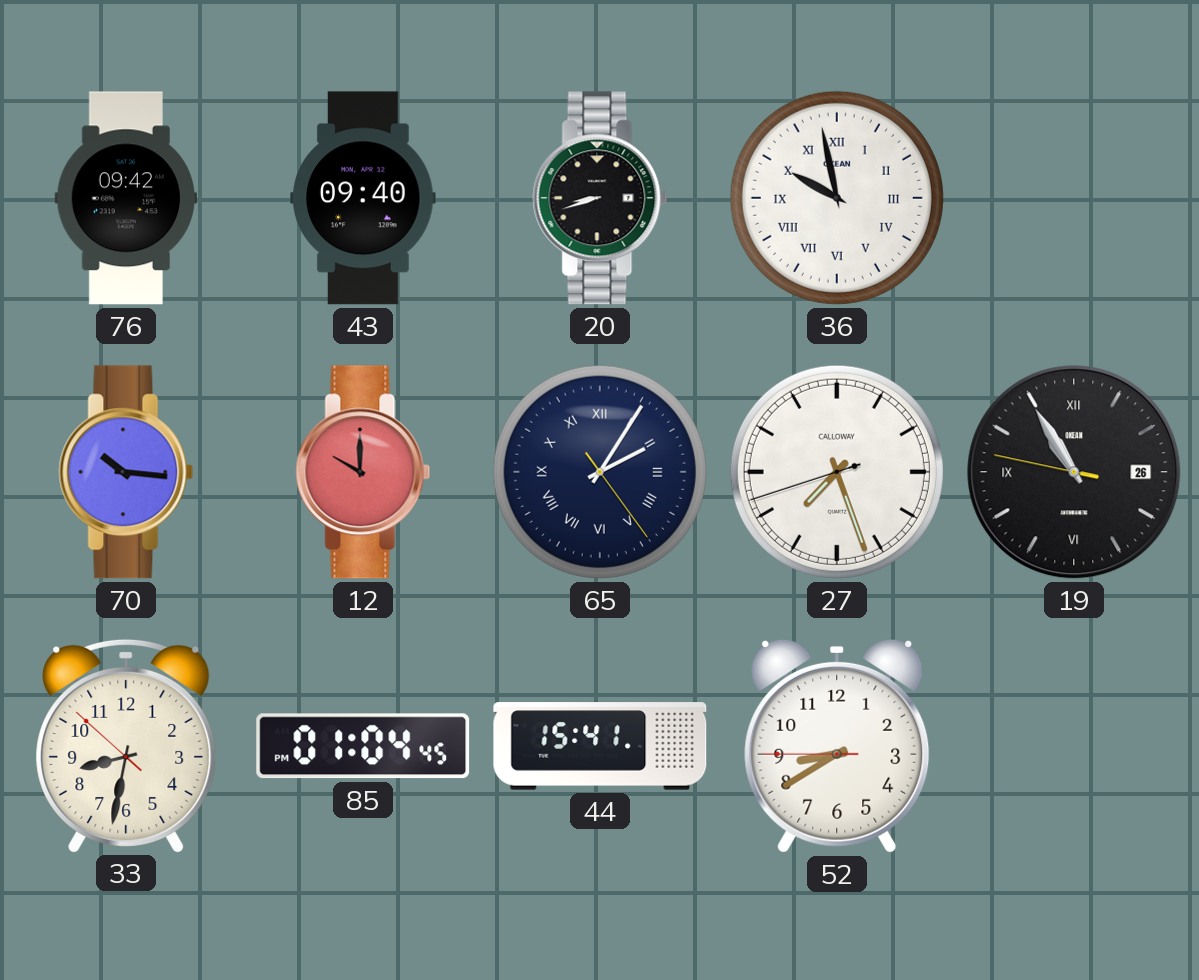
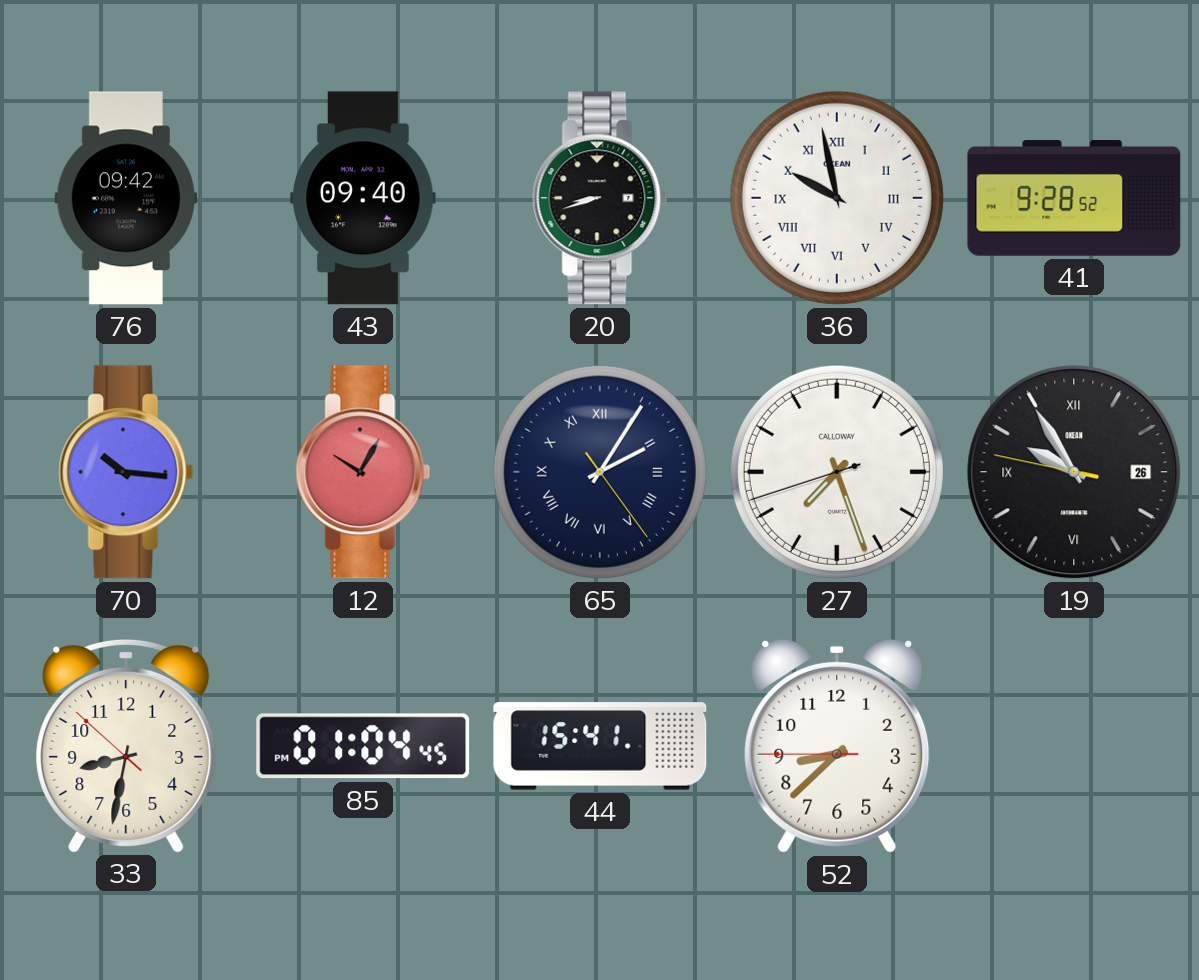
41: none -> 9:28 (1074, 198)
12: 10:00 -> 10:05 (363, 472)
19: 10:54 -> 9:54 (1074, 472)
52: 8:39 -> 8:37 (837, 746)
